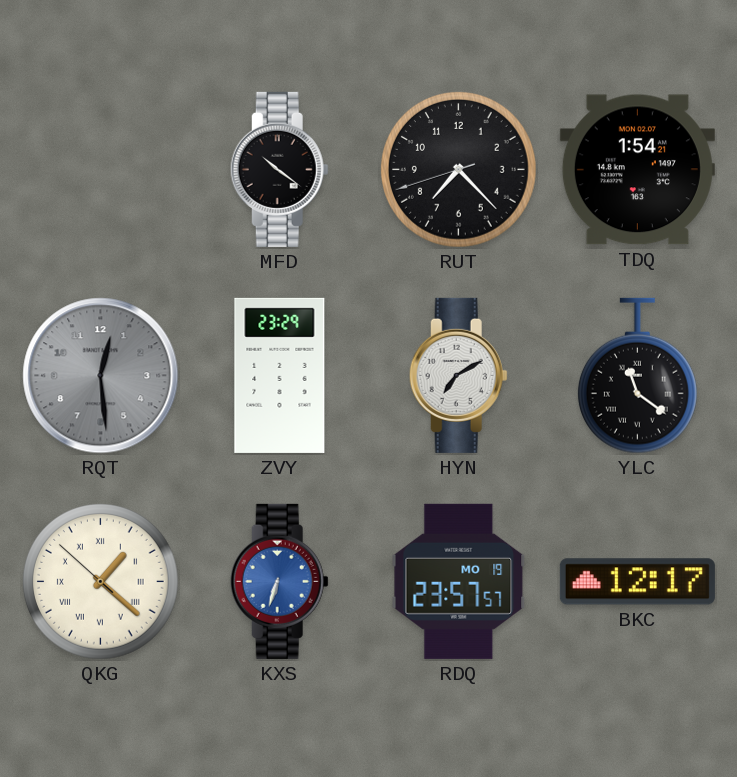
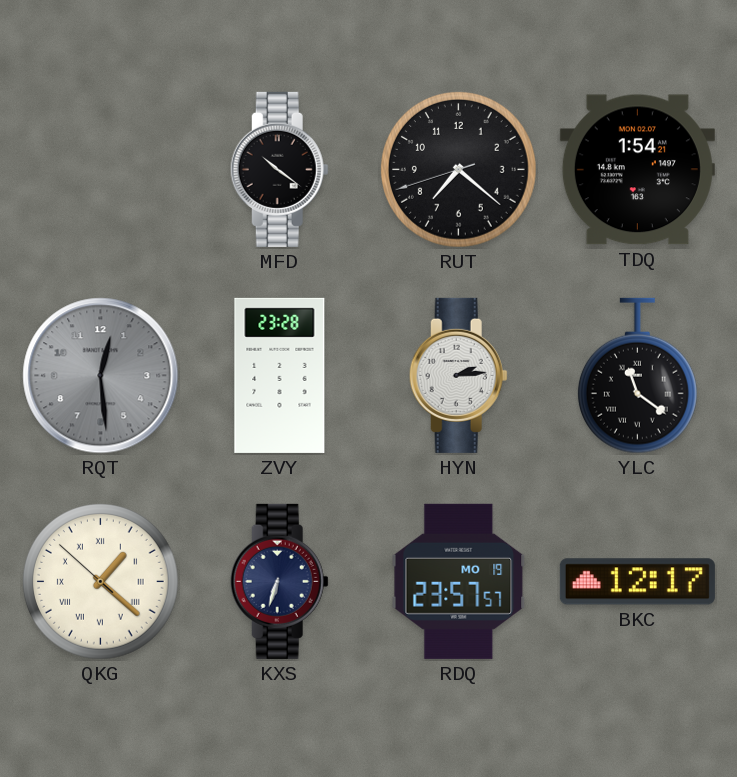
RUT: 7:22 -> 7:21 (458, 169)
ZVY: 23:29 -> 23:28 (280, 375)
HYN: 7:10 -> 2:14 (458, 375)
KXS dial: blue -> navy (279, 581)
